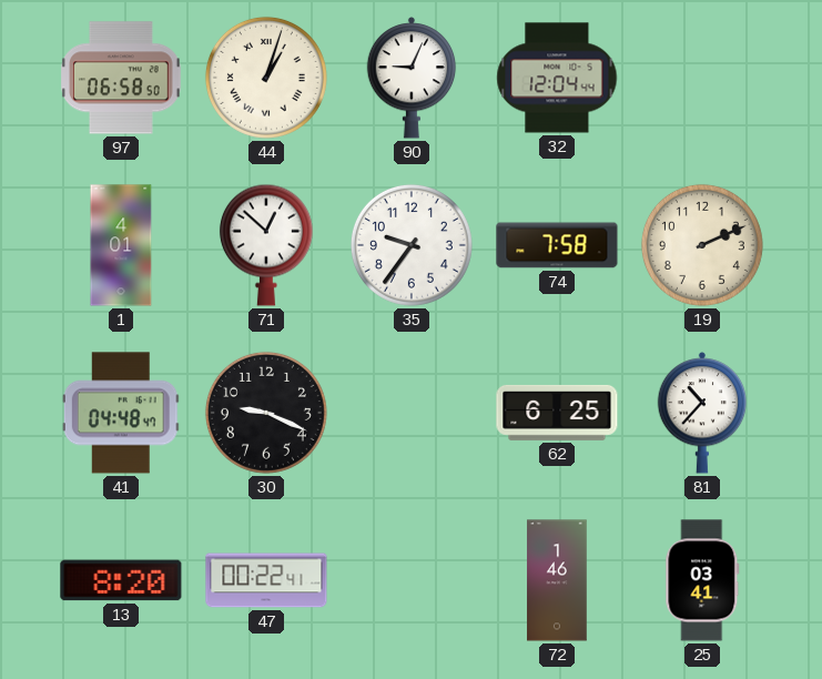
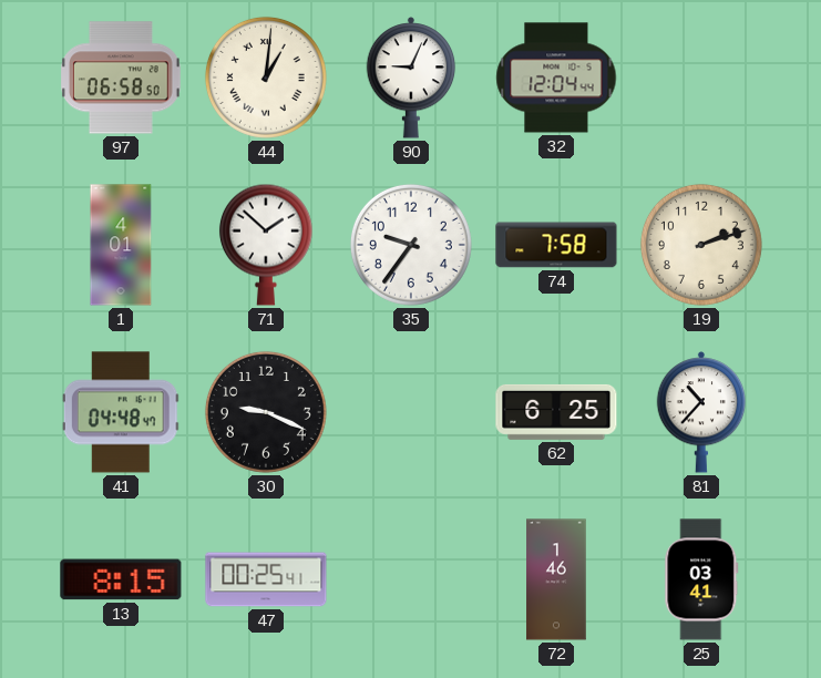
44: 1:03 -> 1:01 (266, 78)
71: 12:52 -> 1:52 (266, 245)
19: 2:11 -> 2:12 (701, 245)
13: 8:20 -> 8:15 (121, 579)
47: 00:22 -> 00:25 (266, 579)
